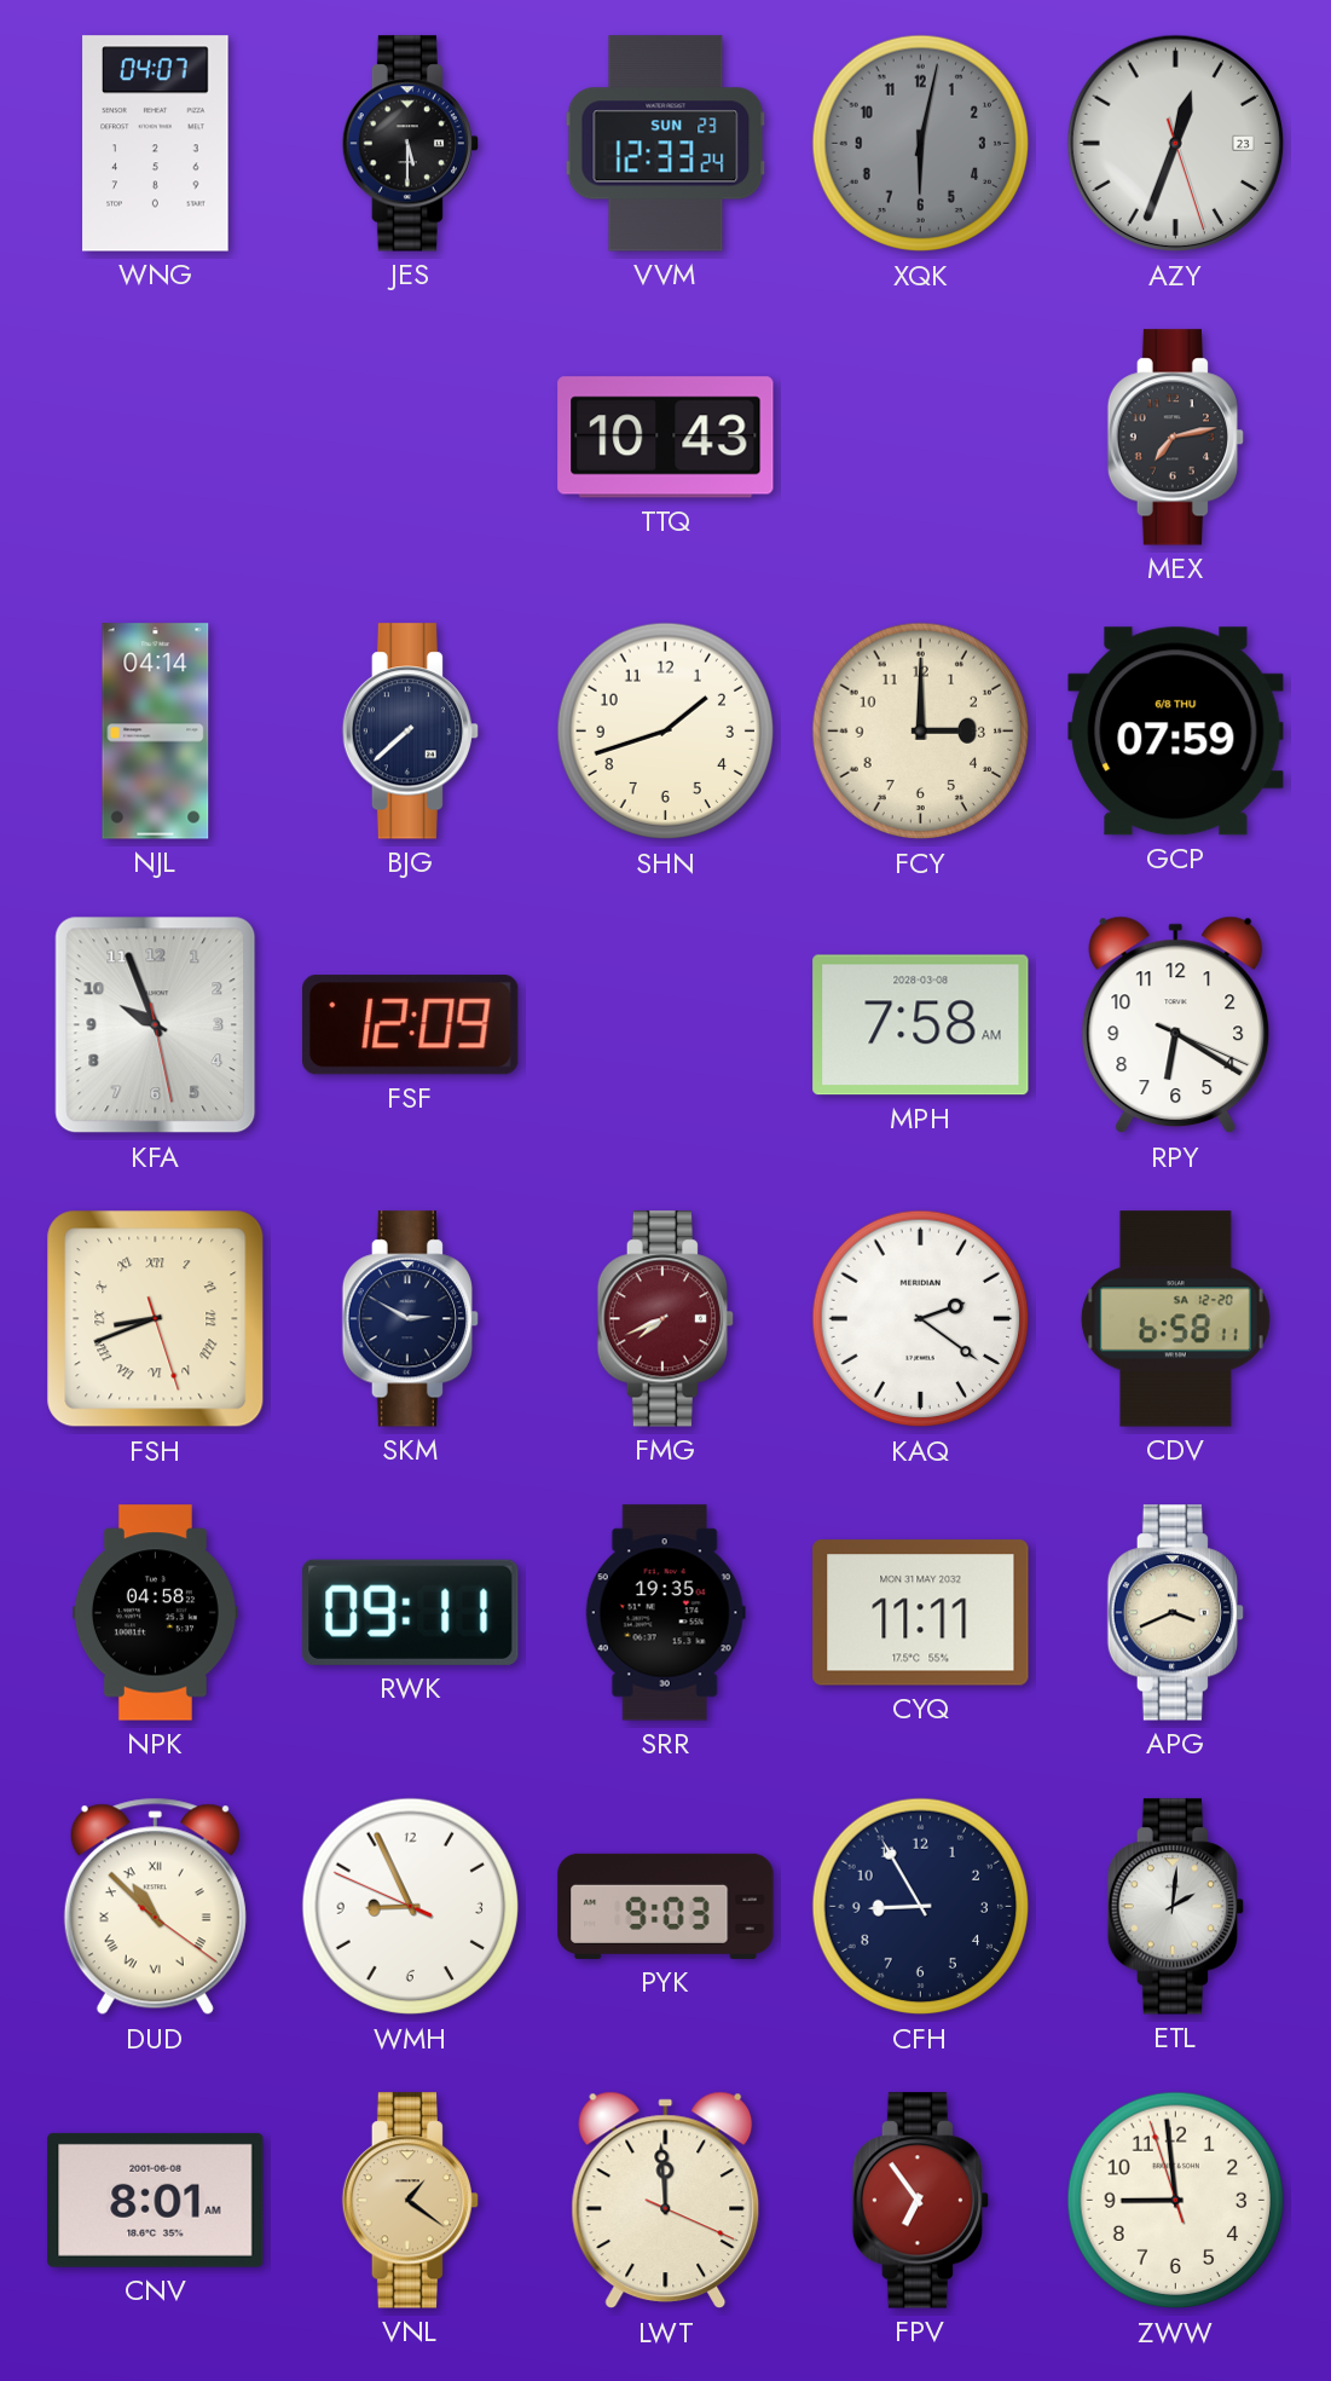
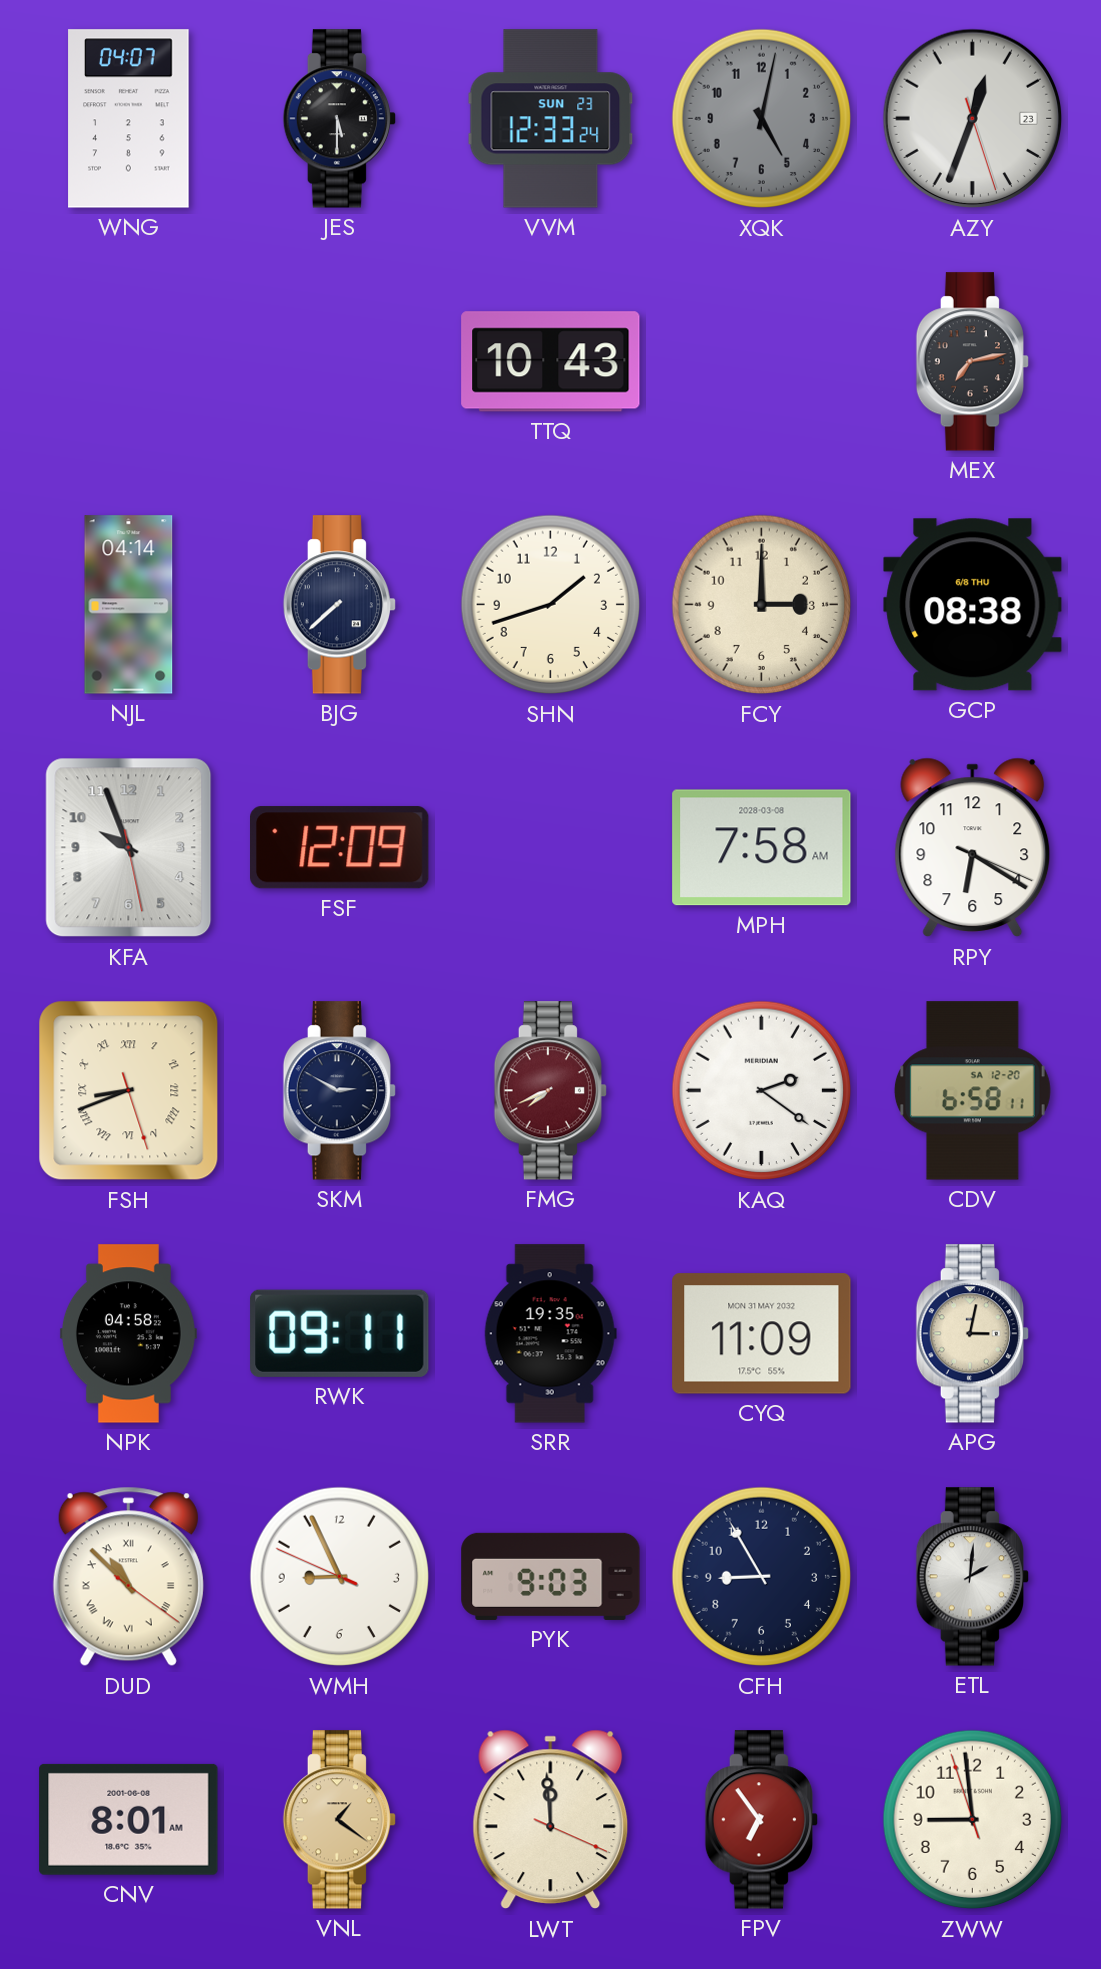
XQK: 6:02 -> 5:02 (762, 119)
GCP: 07:59 -> 08:38 (973, 605)
CYQ: 11:11 -> 11:09 (762, 1334)
APG: 3:41 -> 3:02 (972, 1334)
